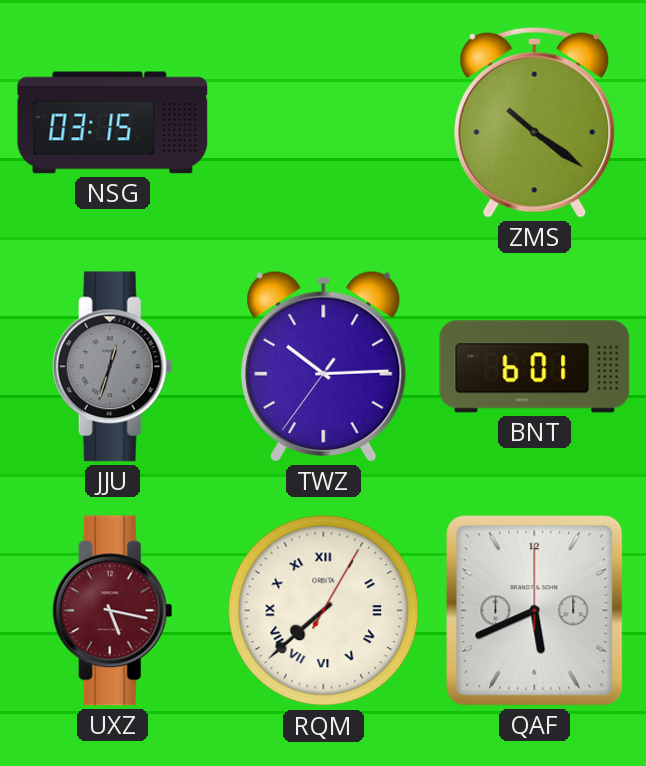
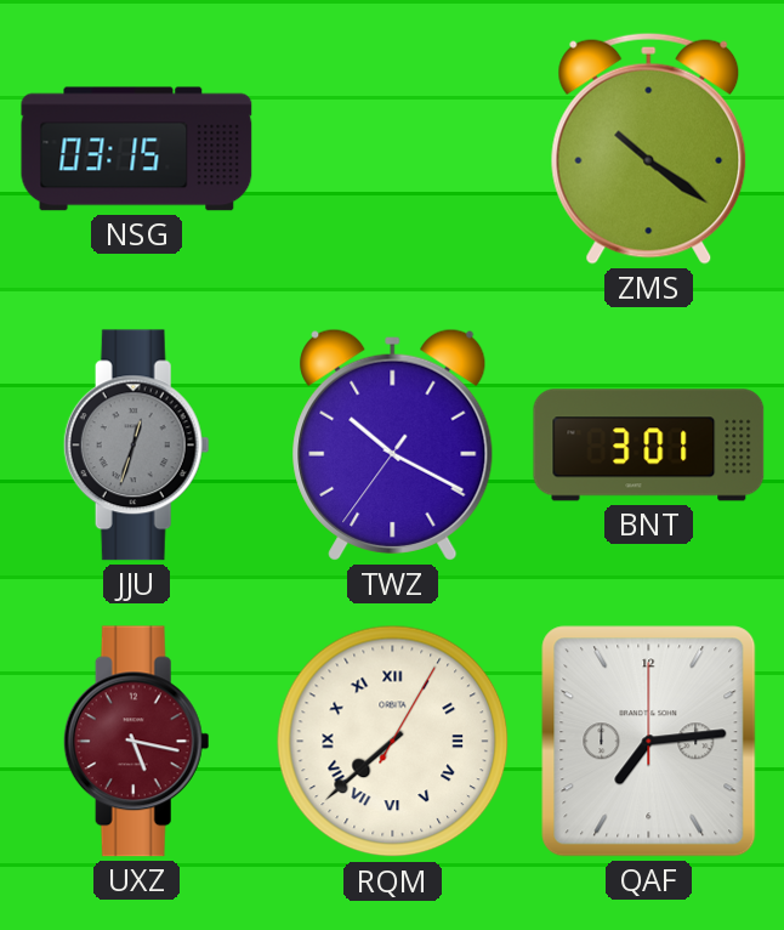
TWZ: 10:14 -> 10:19 (393, 444)
BNT: 6:01 -> 3:01 (649, 446)
QAF: 5:41 -> 7:14 (649, 742)
